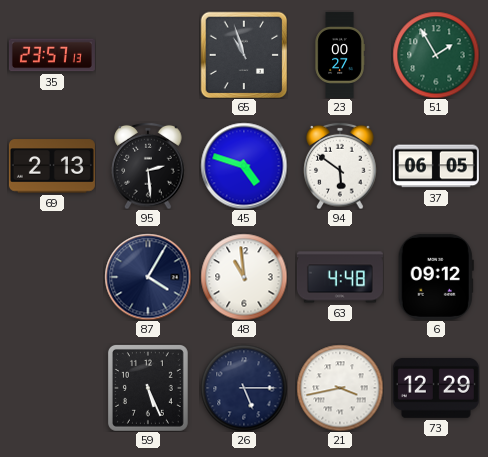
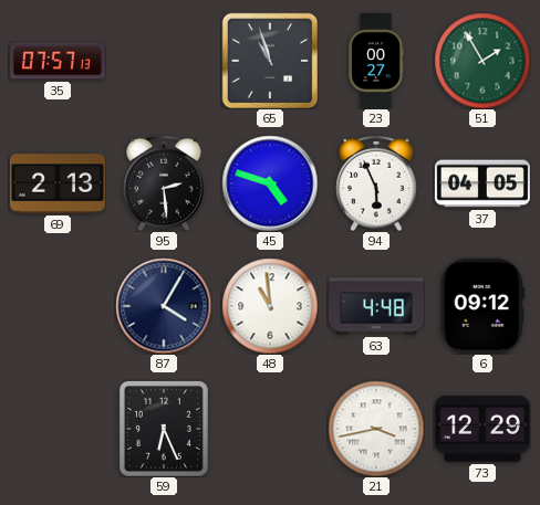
35: 23:57 -> 07:57 (58, 61)
94: 5:51 -> 5:56 (376, 183)
37: 06:05 -> 04:05 (482, 183)
59: 5:26 -> 6:26 (164, 429)
26: 5:15 -> none (244, 388)
